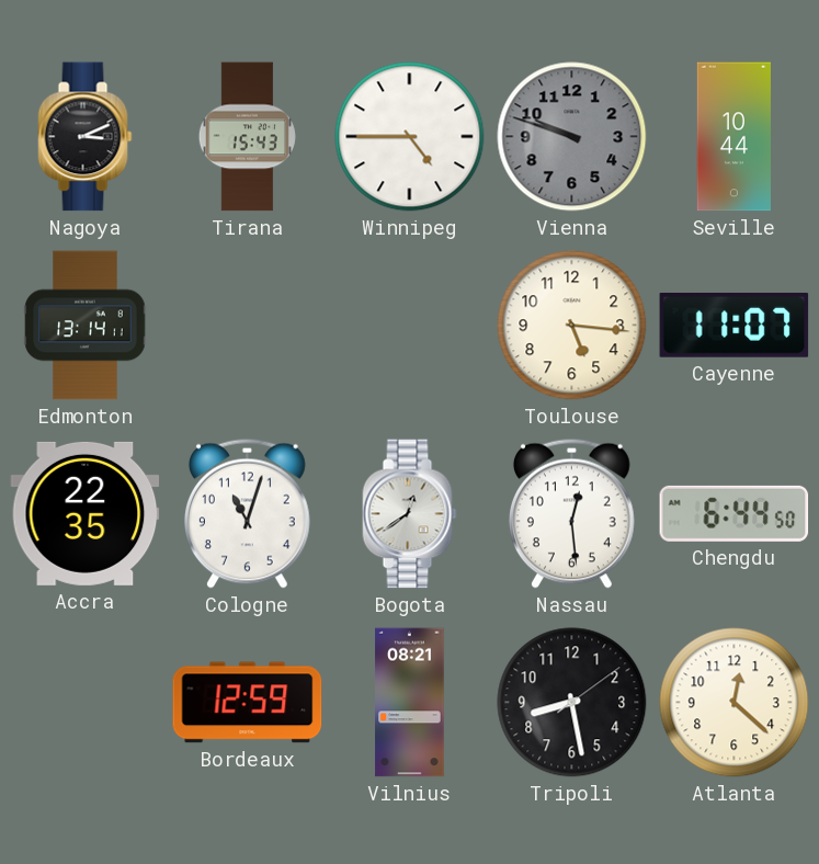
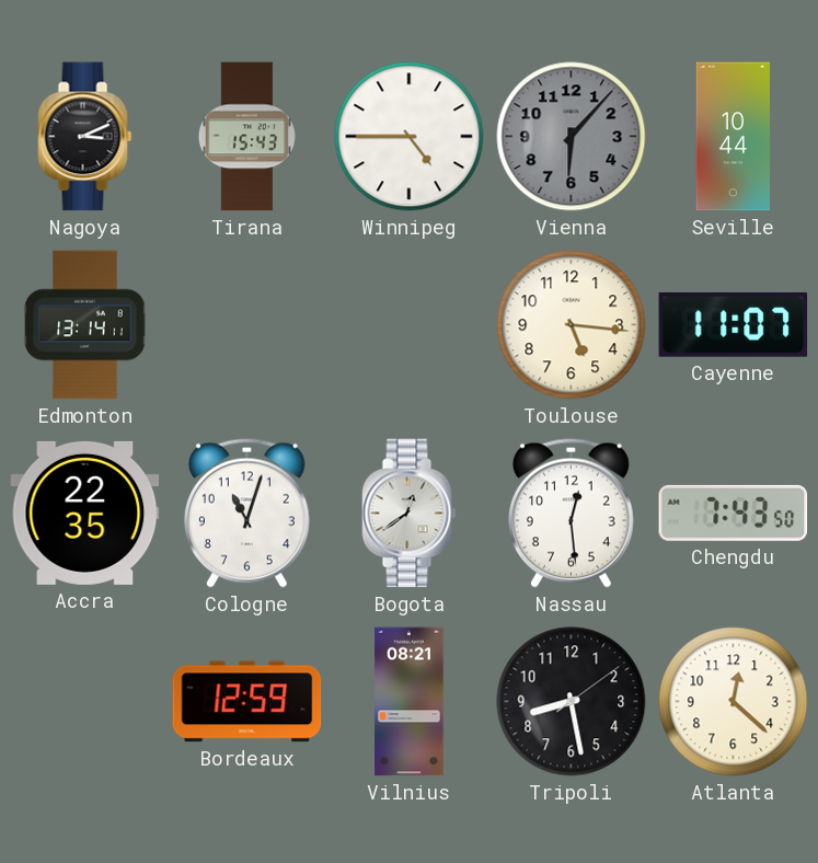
Vienna: 9:48 -> 6:07 (572, 137)
Chengdu: 6:44 -> 7:43 (734, 513)
